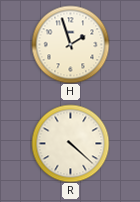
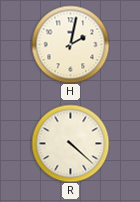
H: 1:57 -> 2:02 (70, 44)
